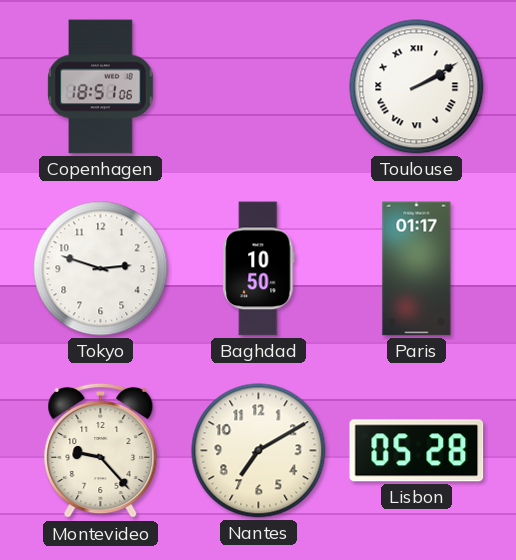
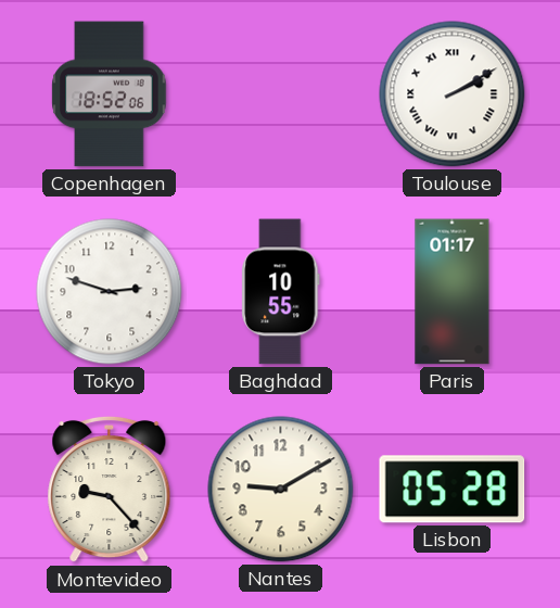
Copenhagen: 18:51 -> 18:52 (110, 94)
Baghdad: 10:50 -> 10:55 (281, 292)
Nantes: 7:10 -> 9:10 (281, 490)
